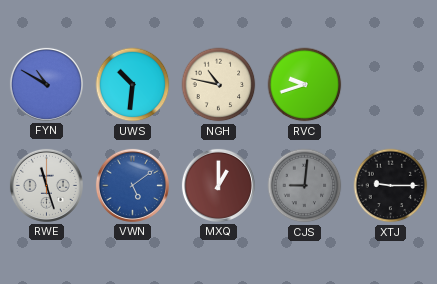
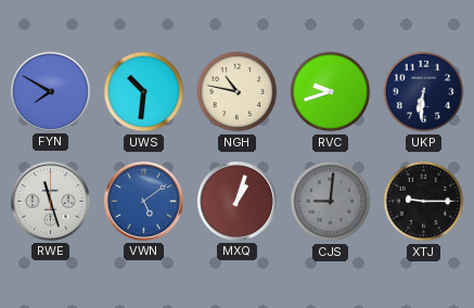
FYN: 10:50 -> 7:50 (50, 91)
UKP: none -> 6:31 (424, 92)
MXQ: 1:00 -> 1:03 (236, 201)
